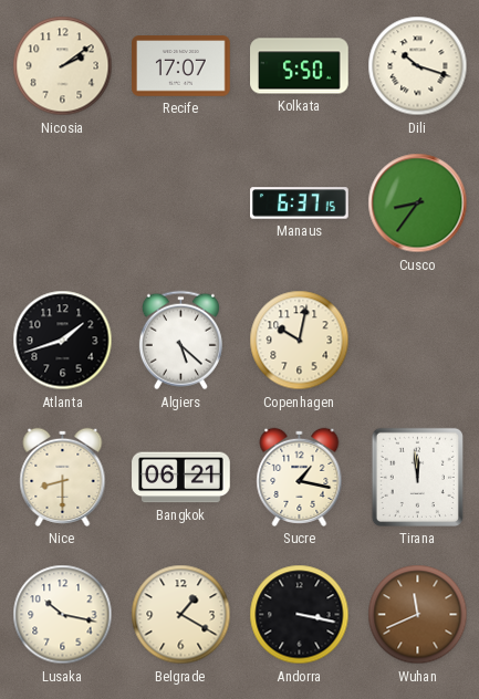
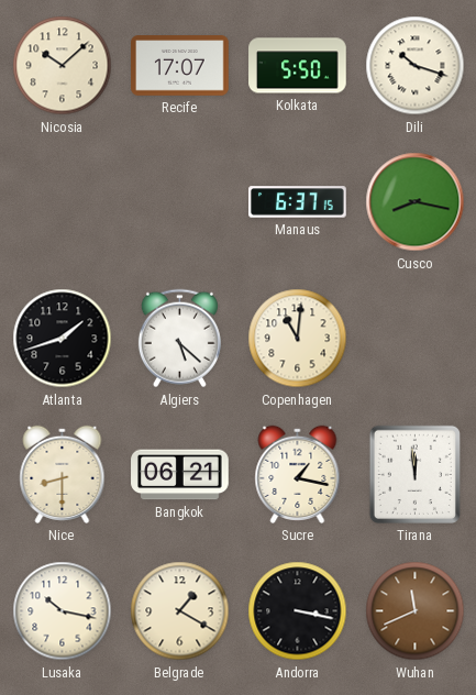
Nicosia: 2:09 -> 10:08 (63, 66)
Cusco: 8:36 -> 8:17 (416, 202)
Copenhagen: 10:02 -> 11:01 (298, 339)
